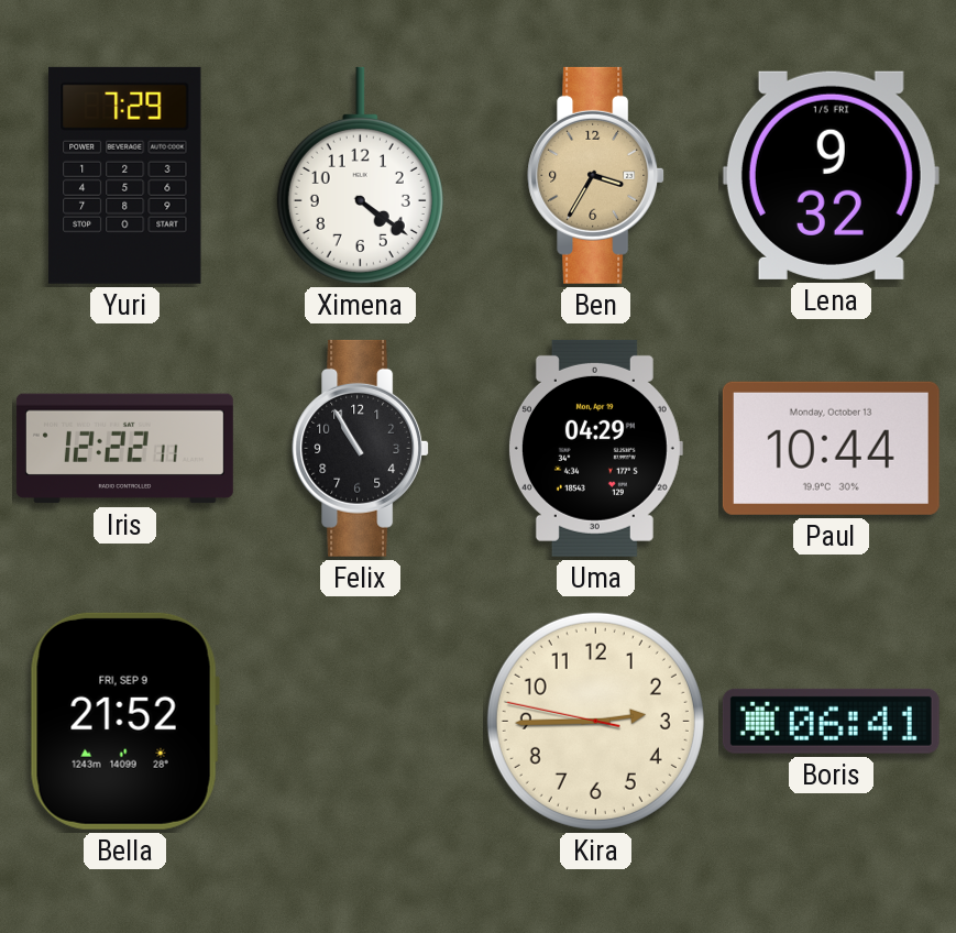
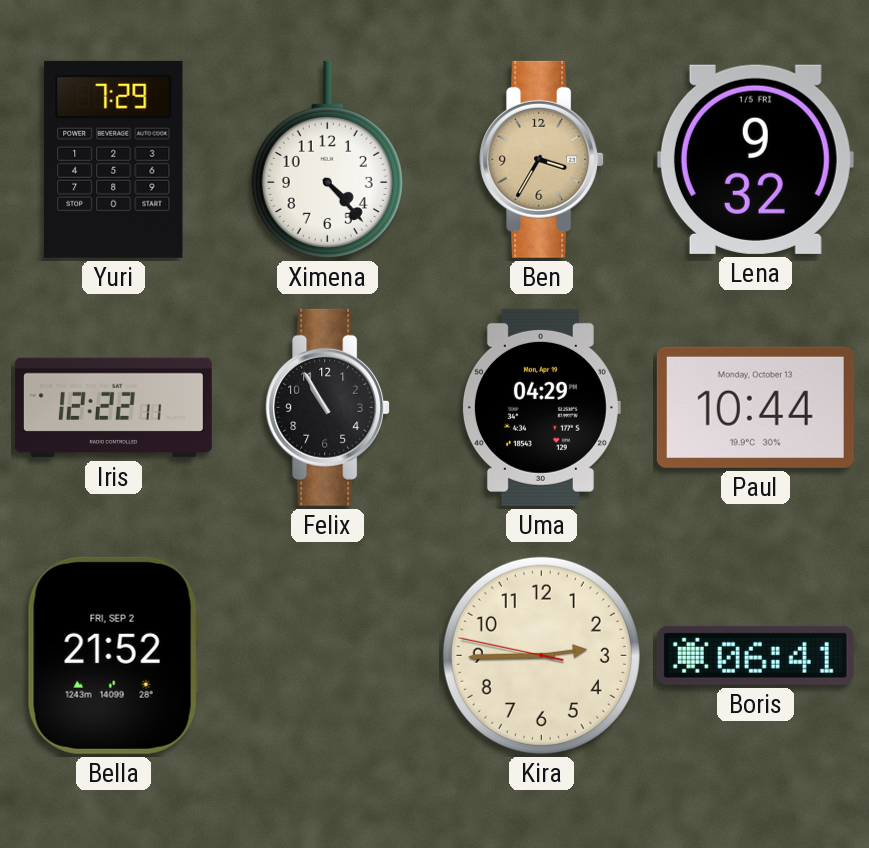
Ximena: 4:21 -> 4:23 (327, 159)
Bella date: FRI, SEP 9 -> FRI, SEP 2 (113, 655)
